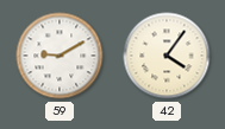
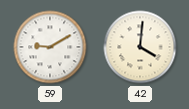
42: 4:06 -> 4:01 (140, 47)
